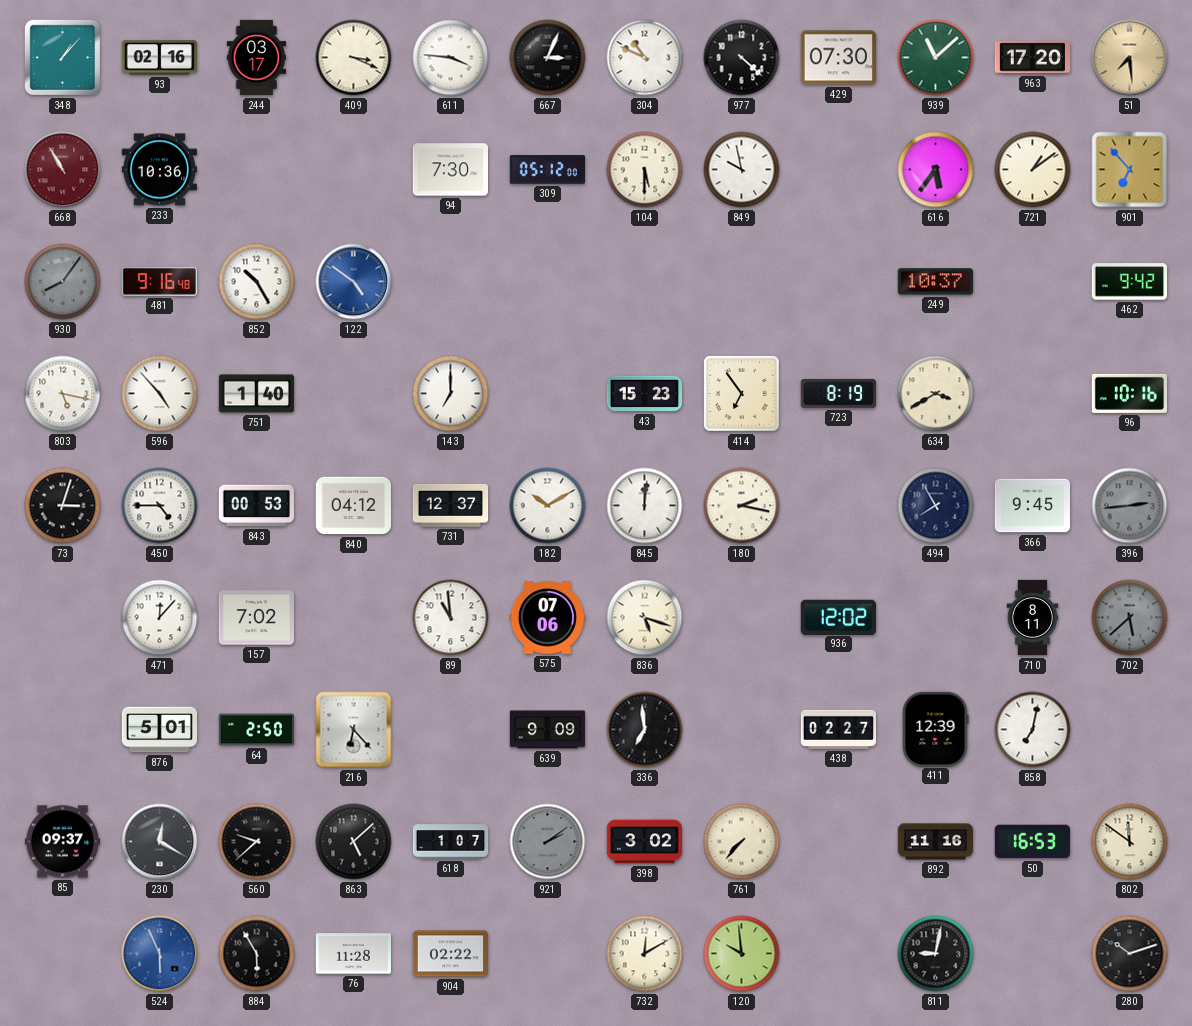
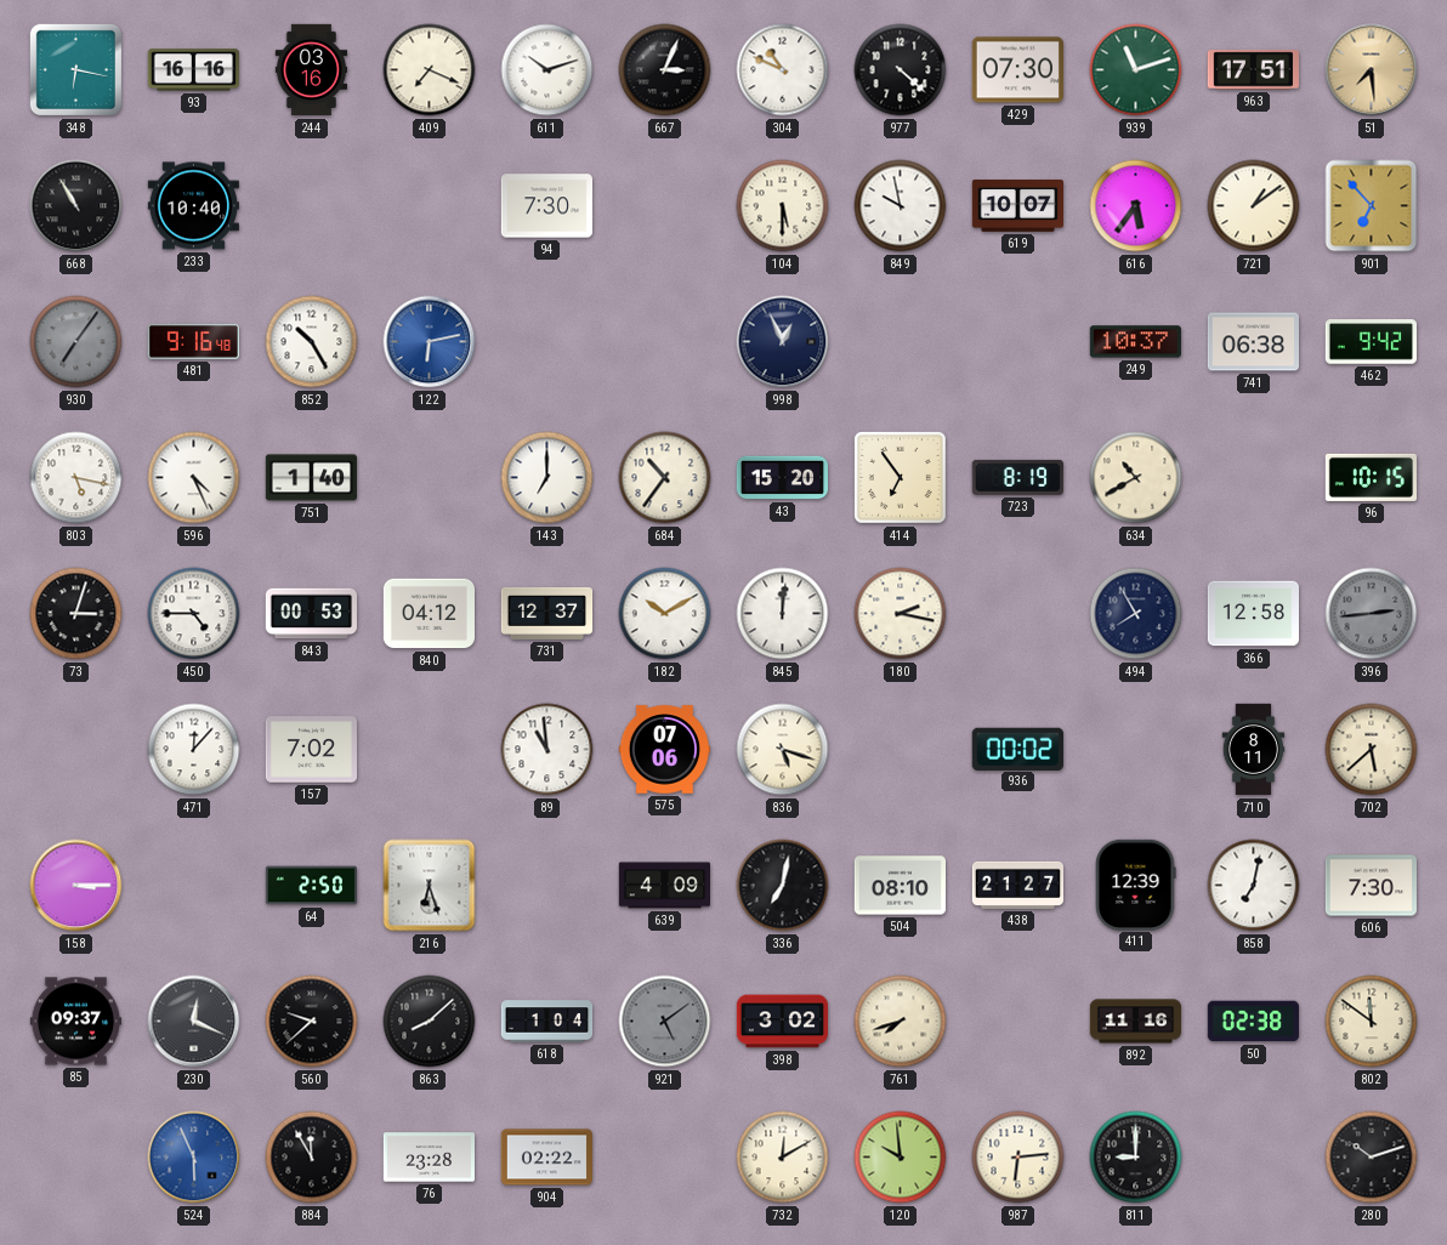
348: 1:07 -> 6:17 (75, 69)
93: 02:16 -> 16:16 (193, 70)
244: 03:17 -> 03:16 (312, 70)
409: 3:19 -> 7:19 (430, 70)
611: 3:46 -> 10:12 (547, 70)
939: 11:08 -> 11:12 (1136, 70)
963: 17:20 -> 17:51 (1253, 70)
668 dial: burgundy -> black (76, 206)
233: 10:36 -> 10:40 (193, 206)
309: 05:12 -> none (547, 170)
619: none -> 10:07 (1017, 206)
930: 8:06 -> 7:06 (76, 342)
122: 4:51 -> 6:13 (430, 342)
998: none -> 12:56 (783, 342)
741: none -> 06:38 (1253, 342)
596: 4:53 -> 4:26 (194, 478)
684: none -> 10:36 (665, 478)
43: 15:23 -> 15:20 (783, 478)
634: 3:40 -> 10:40 (1136, 478)
96: 10:16 -> 10:15 (1371, 477)
366: 9:45 -> 12:58 (1253, 614)
936: 12:02 -> 00:02 (1017, 749)
702 dial: grey -> cream (1372, 750)
158: none -> 3:15 (76, 886)
876: 5:01 -> none (159, 730)
216: 6:23 -> 6:27 (430, 886)
639: 9:09 -> 4:09 (664, 886)
336: 6:59 -> 7:02 (783, 886)
504: none -> 08:10 (900, 886)
438: 02:27 -> 21:27 (1017, 885)
606: none -> 7:30 (1371, 886)
230: 12:20 -> 12:19 (194, 1022)
863: 5:08 -> 8:08 (430, 1022)
618: 1:07 -> 1:04 (547, 1022)
921: 2:09 -> 5:09 (665, 1022)
761: 7:37 -> 7:42 (901, 1022)
50: 16:53 -> 02:38 (1253, 1022)
884: 5:55 -> 11:55 (312, 1158)
76: 11:28 -> 23:28 (429, 1158)
987: none -> 6:14 (1018, 1158)
811: 9:02 -> 9:00 (1136, 1158)
